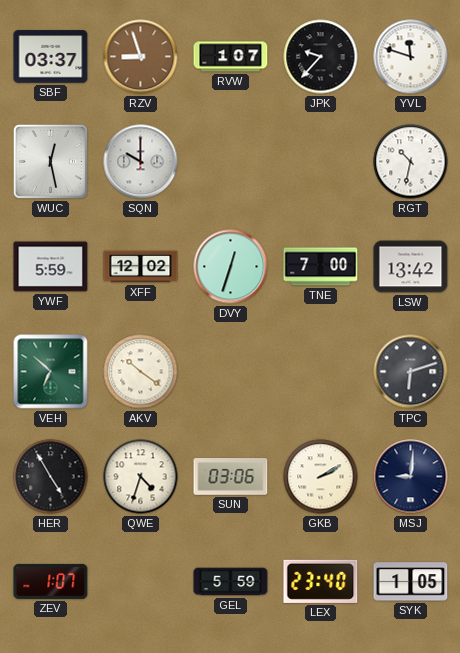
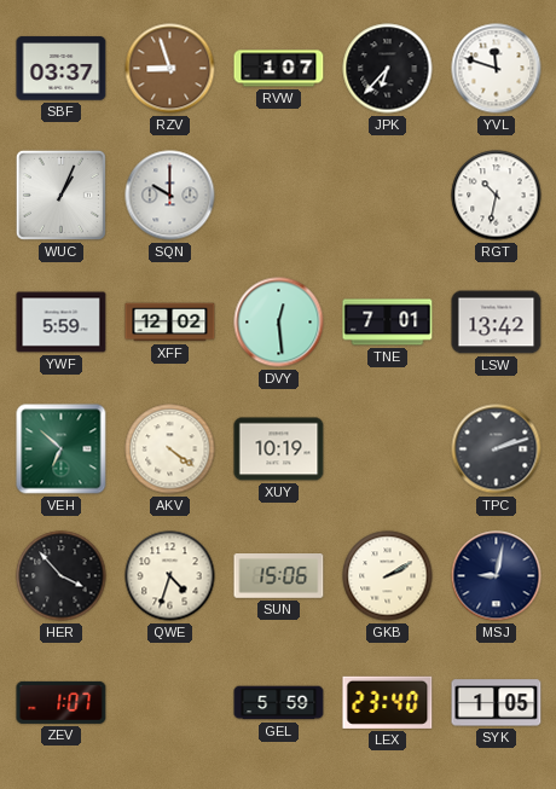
JPK: 9:37 -> 6:37 (388, 69)
WUC: 12:28 -> 1:04 (60, 195)
DVY: 12:33 -> 12:29 (279, 323)
TNE: 7:00 -> 7:01 (388, 323)
AKV: 10:21 -> 4:21 (170, 449)
XUY: none -> 10:19 (279, 449)
TPC: 6:12 -> 2:12 (497, 449)
HER: 4:55 -> 3:53 (62, 576)
SUN: 03:06 -> 15:06 (279, 576)
MSJ: 9:01 -> 9:02 (497, 576)
